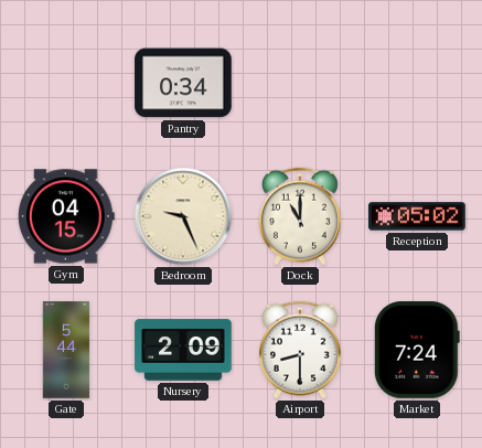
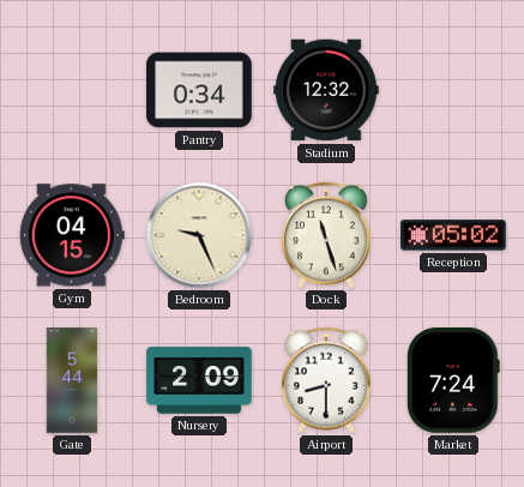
Stadium: none -> 12:32 (326, 90)
Dock: 11:00 -> 11:27 (327, 235)
